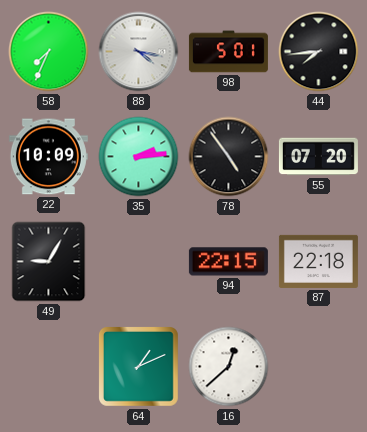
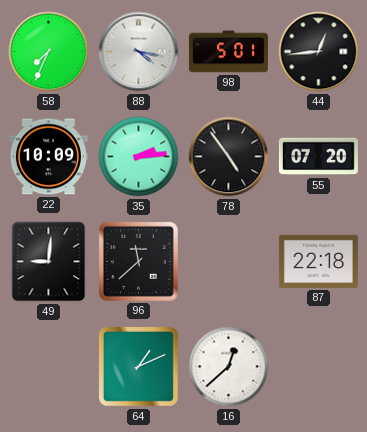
44: 7:44 -> 12:44 (319, 52)
49: 9:05 -> 9:01 (49, 262)
96: none -> 11:38 (138, 261)
94: 22:15 -> none (228, 262)
